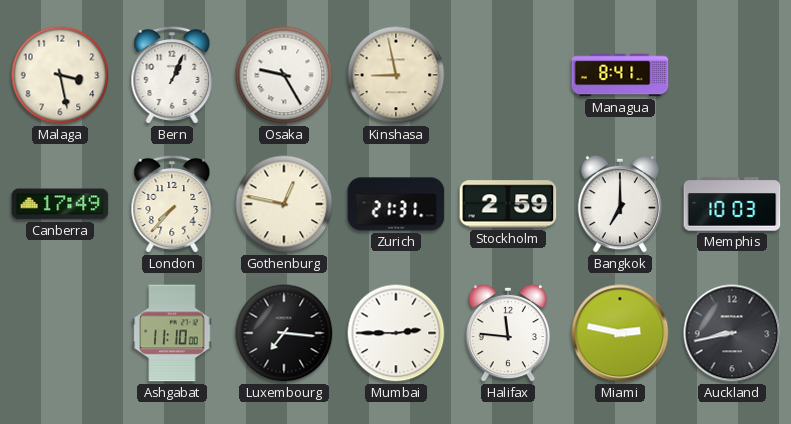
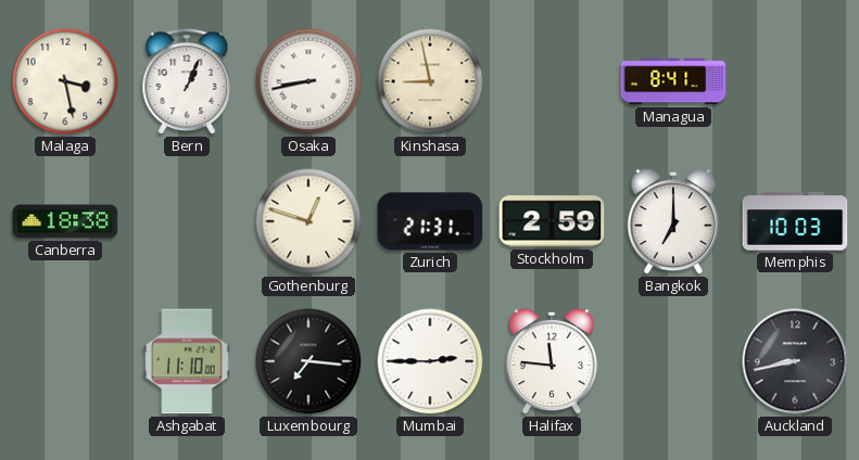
Osaka: 9:25 -> 8:43 (308, 81)
Canberra: 17:49 -> 18:38 (65, 221)
London: 7:37 -> none (172, 204)
Gothenburg: 12:47 -> 12:48 (308, 221)
Miami: 2:47 -> none (620, 333)
